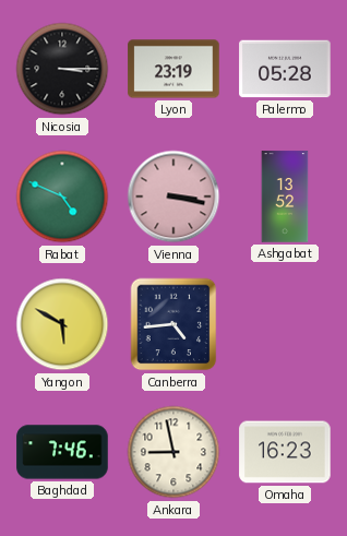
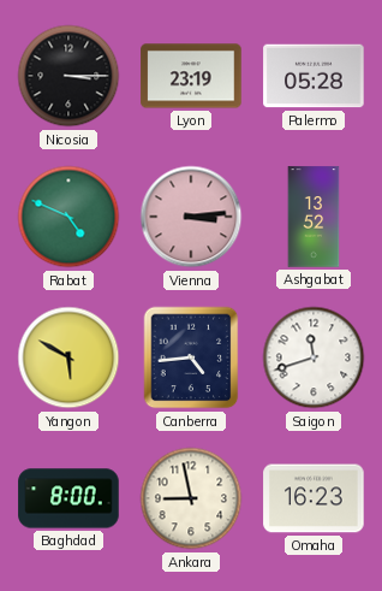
Vienna: 3:17 -> 3:14 (191, 217)
Saigon: none -> 11:42 (314, 357)
Baghdad: 7:46 -> 8:00 (68, 498)
